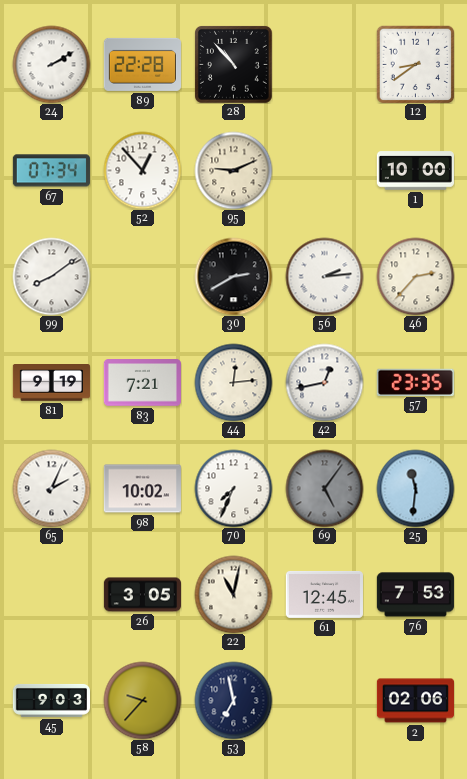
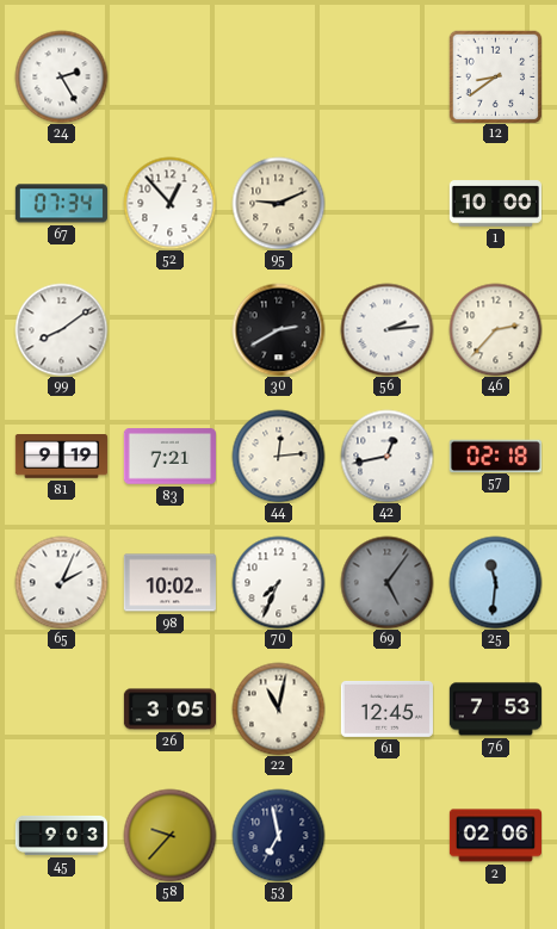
24: 2:10 -> 2:25 (61, 76)
89: 22:28 -> none (142, 64)
28: 10:53 -> none (233, 64)
57: 23:35 -> 02:18 (495, 456)
